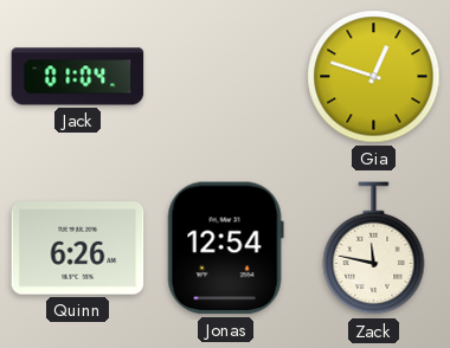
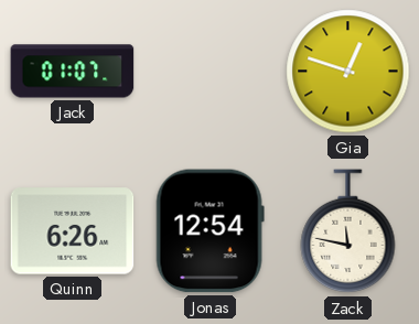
Jack: 01:04 -> 01:07 (73, 72)
